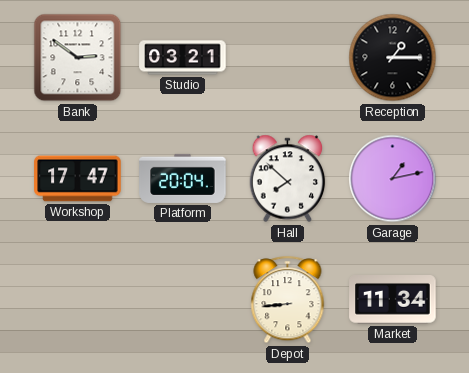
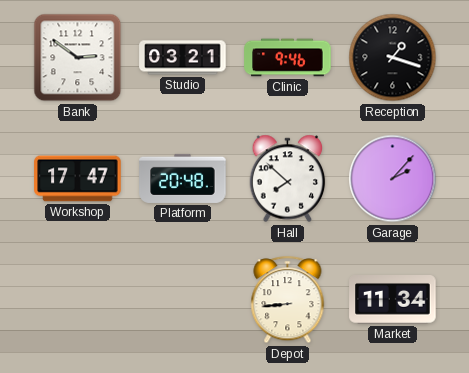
Clinic: none -> 9:46 (288, 58)
Reception: 1:15 -> 1:18 (393, 58)
Platform: 20:04 -> 20:48 (183, 178)
Garage: 1:13 -> 2:07 (393, 179)
